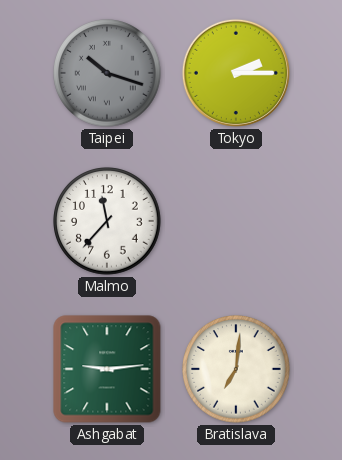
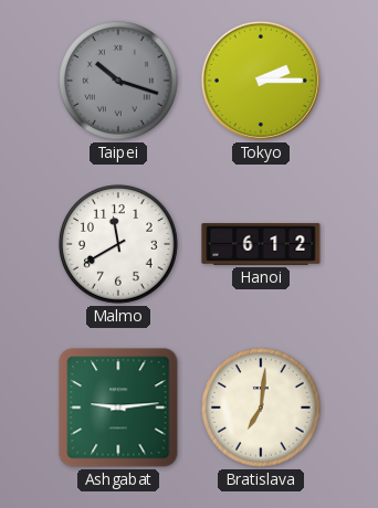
Malmo: 11:37 -> 11:40 (118, 244)
Hanoi: none -> 6:12 (261, 244)
